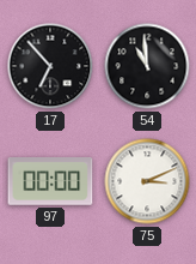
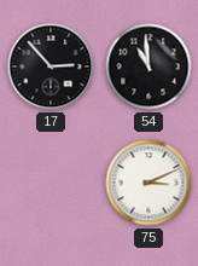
17: 6:53 -> 2:53 (51, 66)
97: 00:00 -> none (50, 182)
